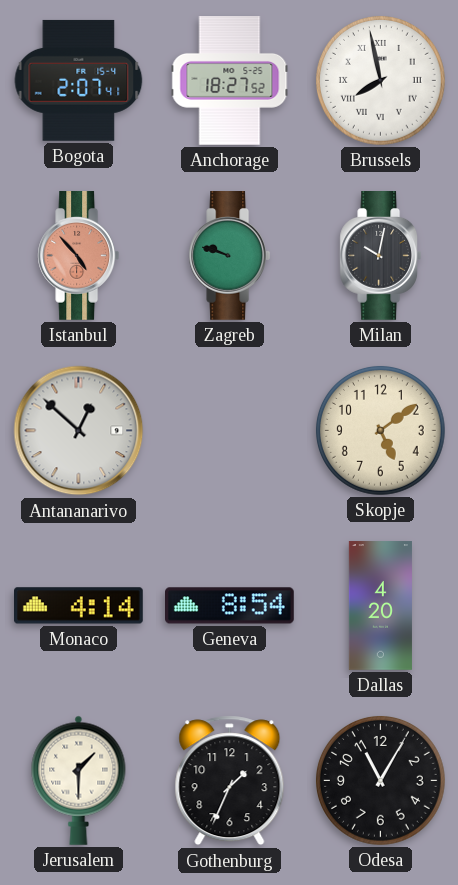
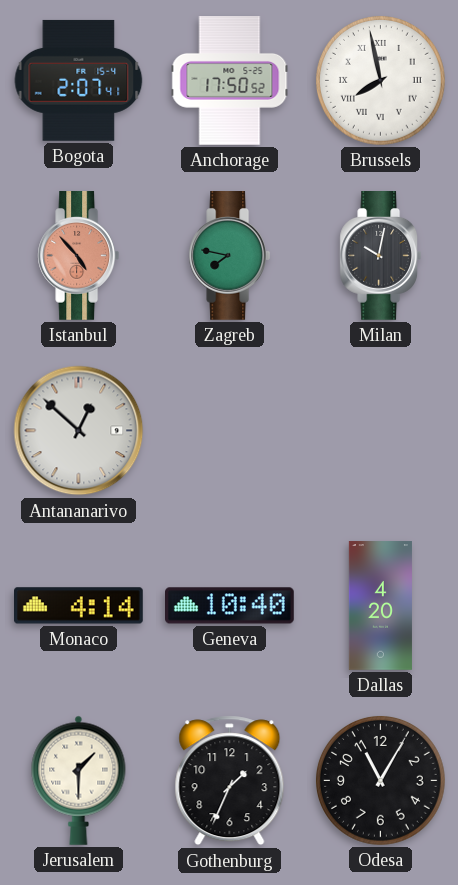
Anchorage: 18:27 -> 17:50 (230, 81)
Zagreb: 9:48 -> 7:47 (230, 256)
Skopje: 5:09 -> none (380, 430)
Geneva: 8:54 -> 10:40 (230, 606)
